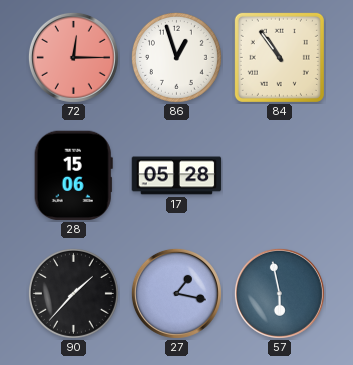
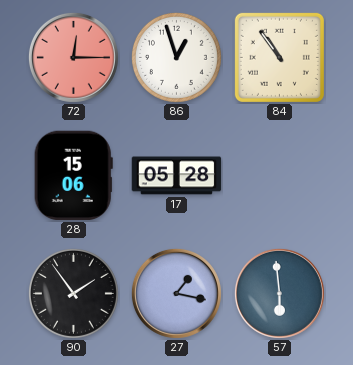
90: 1:37 -> 1:54 (73, 293)
57: 5:58 -> 5:59 (279, 293)
